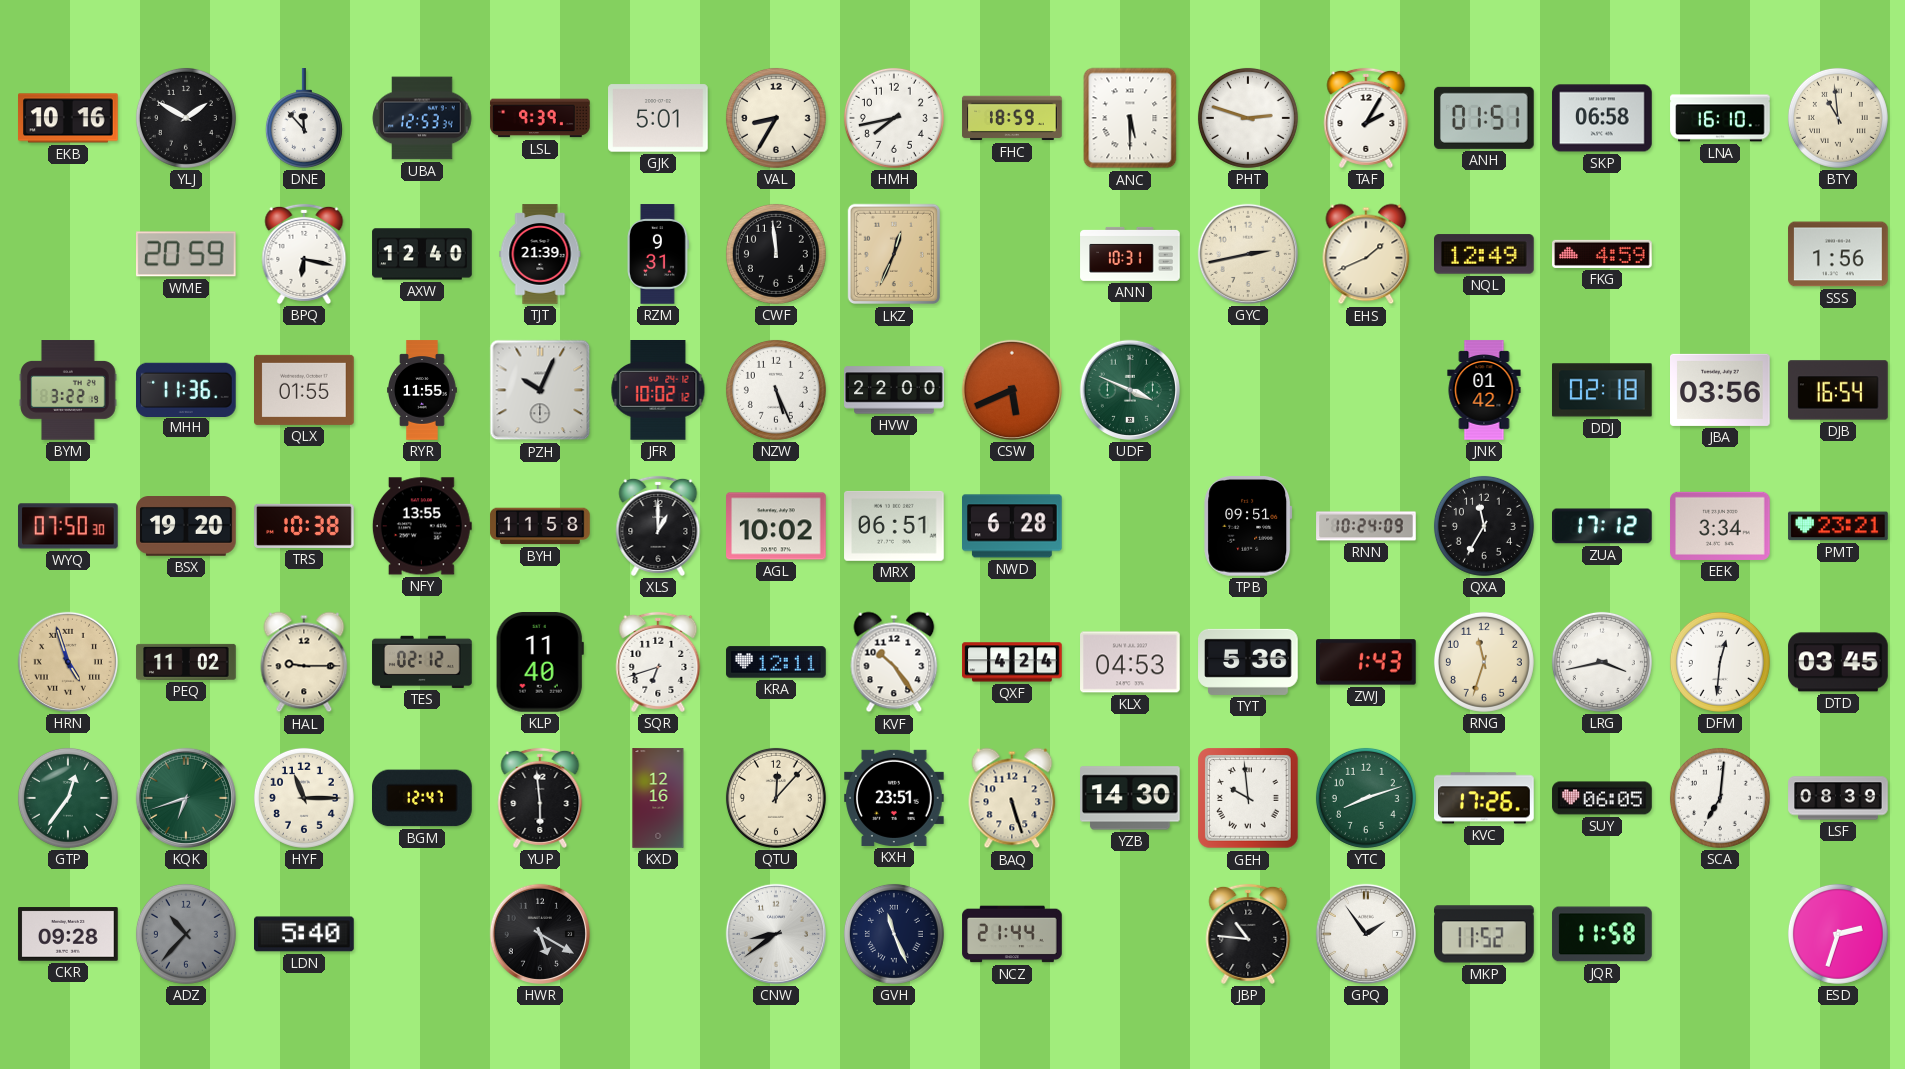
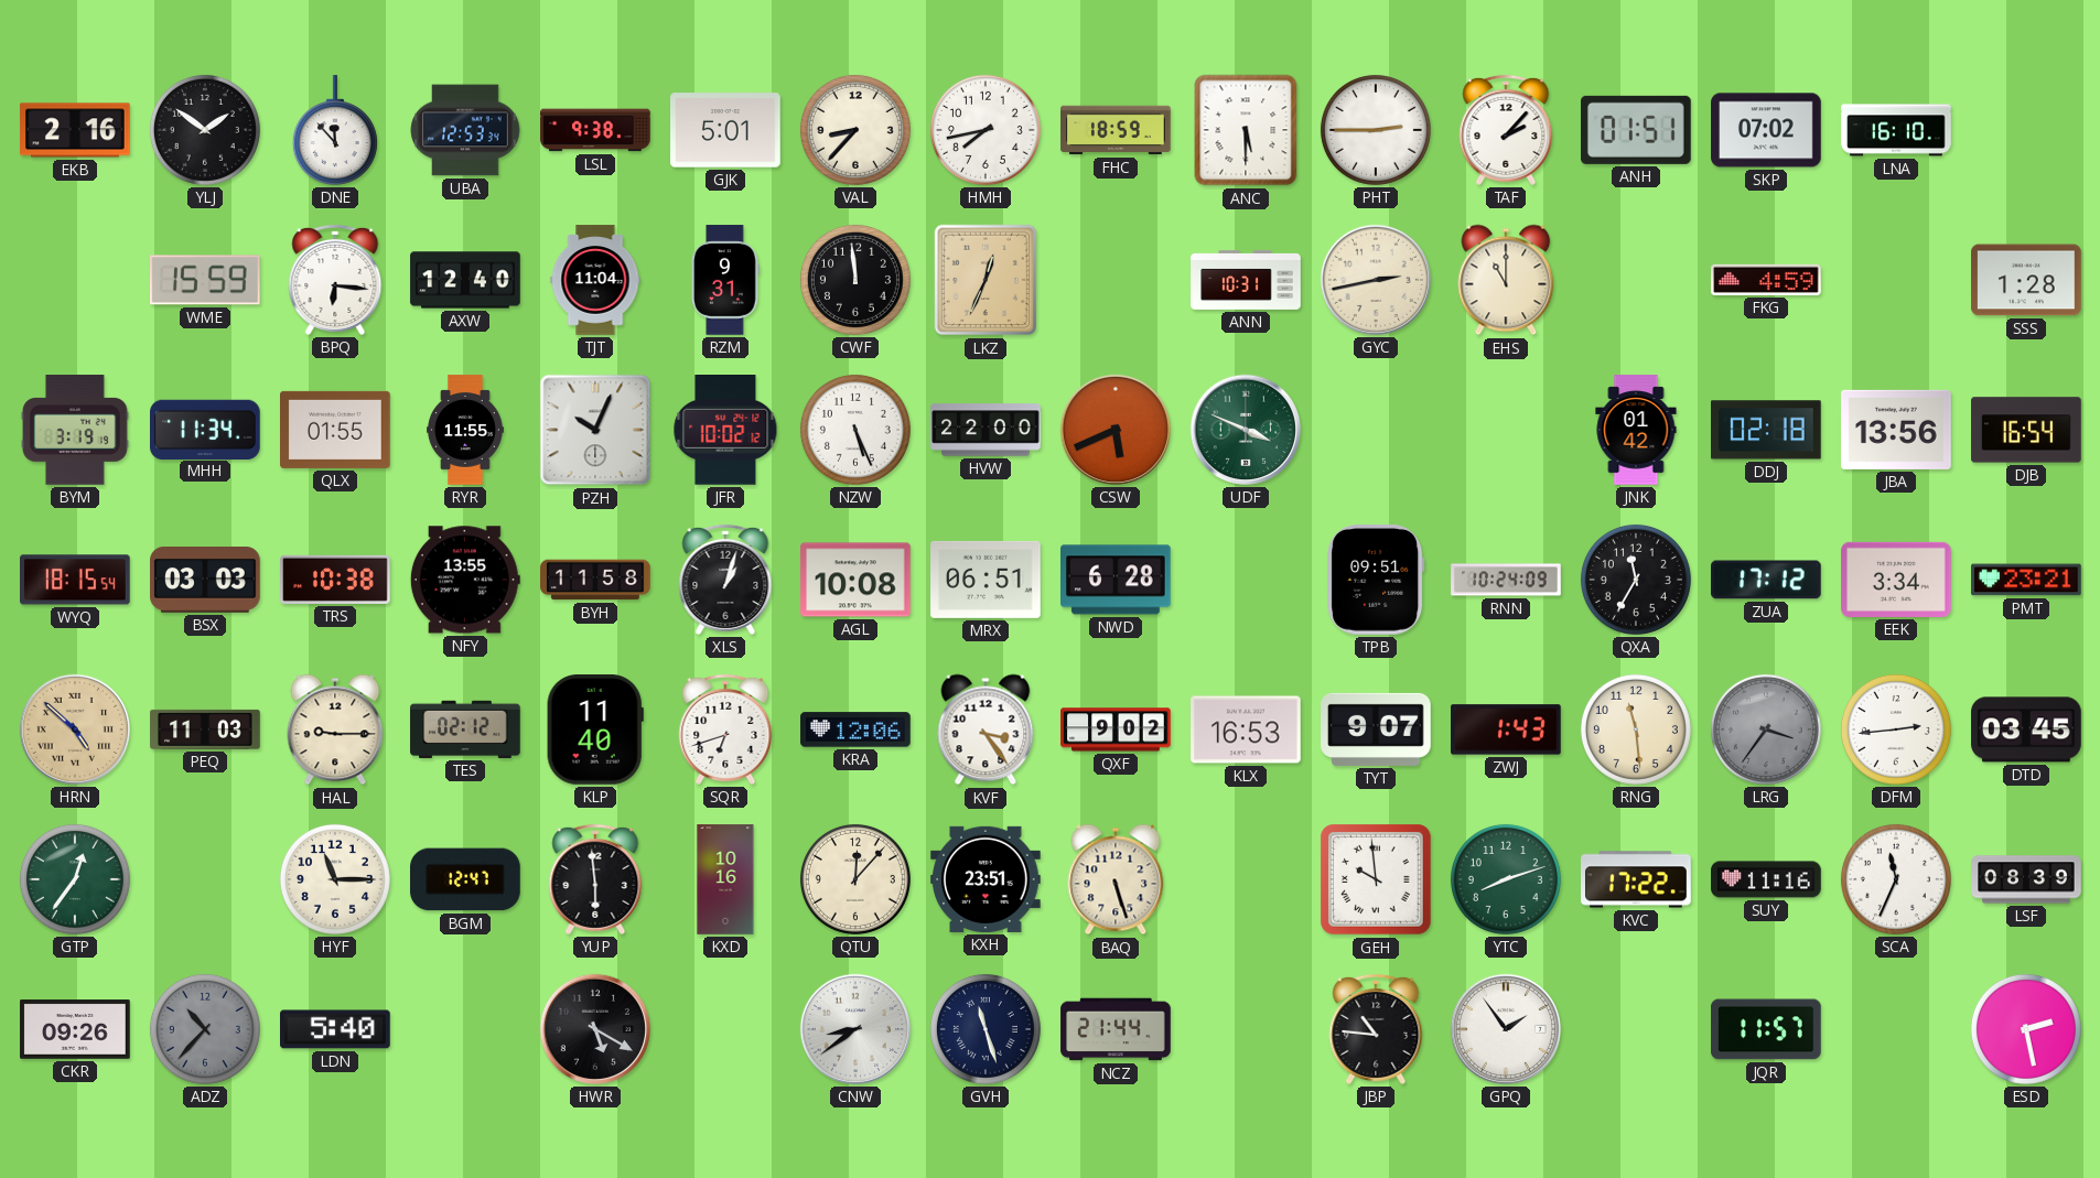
EKB: 10:16 -> 2:16 (75, 130)
YLJ: 1:50 -> 1:51 (205, 130)
LSL: 9:39 -> 9:38 (595, 130)
VAL: 8:35 -> 8:37 (855, 130)
PHT: 2:48 -> 2:45 (1376, 130)
TAF: 2:05 -> 2:07 (1506, 130)
SKP: 06:58 -> 07:02 (1766, 130)
BTY: 10:59 -> none (1838, 118)
WME: 20:59 -> 15:59 (205, 280)
BPQ: 6:17 -> 6:16 (335, 280)
TJT: 21:39 -> 11:04 (595, 280)
EHS: 1:41 -> 11:00 (1506, 280)
NQL: 12:49 -> none (1485, 254)
SSS: 1:56 -> 1:28 (2026, 280)
BYM: 3:22 -> 3:19 (75, 430)
MHH: 11:36 -> 11:34 (206, 429)
JBA: 03:56 -> 13:56 (1896, 430)
WYQ: 07:50 -> 18:15 (76, 580)
BSX: 19:20 -> 03:03 (205, 581)
XLS: 1:00 -> 1:03 (725, 580)
AGL: 10:02 -> 10:08 (855, 580)
HRN: 4:57 -> 4:52 (75, 730)
PEQ: 11:02 -> 11:03 (205, 730)
KRA: 12:11 -> 12:06 (855, 730)
KVF: 10:24 -> 3:24 (986, 730)
QXF: 4:24 -> 9:02 (1116, 730)
KLX: 04:53 -> 16:53 (1246, 730)
TYT: 5:36 -> 9:07 (1376, 730)
RNG: 11:33 -> 11:29 (1636, 730)
LRG: 3:43 -> 3:36 (1766, 730)
LRG dial: white -> grey (1766, 730)
DFM: 12:31 -> 2:44 (1896, 730)
KQK: 6:42 -> none (186, 798)
KXD: 12:16 -> 10:16 (725, 879)
YZB: 14:30 -> none (1131, 798)
KVC: 17:26 -> 17:22 (1636, 879)
SUY: 06:05 -> 11:16 (1766, 879)
SCA: 7:01 -> 11:34 (1896, 879)
CKR: 09:28 -> 09:26 (75, 1029)
GVH: 11:26 -> 11:27 (986, 1029)
MKP: 11:52 -> none (1484, 934)
JQR: 11:58 -> 11:57 (1766, 1029)
ESD: 2:33 -> 2:28 (2026, 1029)
